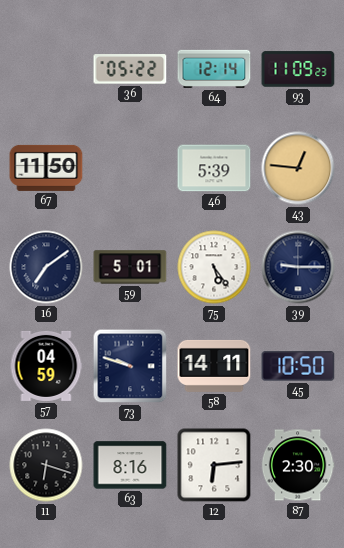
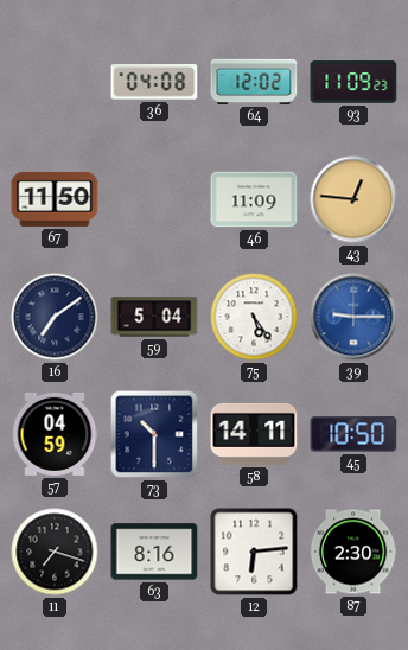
36: 05:22 -> 04:08 (154, 82)
64: 12:14 -> 12:02 (254, 82)
46: 5:39 -> 11:09 (254, 199)
59: 5:01 -> 5:04 (154, 317)
39 dial: navy -> blue (353, 317)
73: 9:48 -> 10:30 (154, 434)
11: 6:18 -> 7:18 (55, 552)
